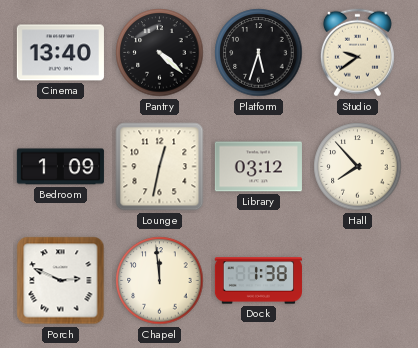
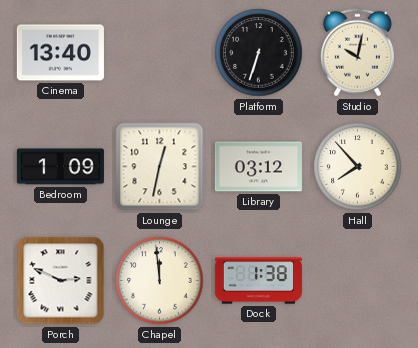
Pantry: 4:22 -> none (160, 53)
Platform: 5:33 -> 6:33 (259, 53)
Studio: 9:39 -> 10:02 (357, 53)
